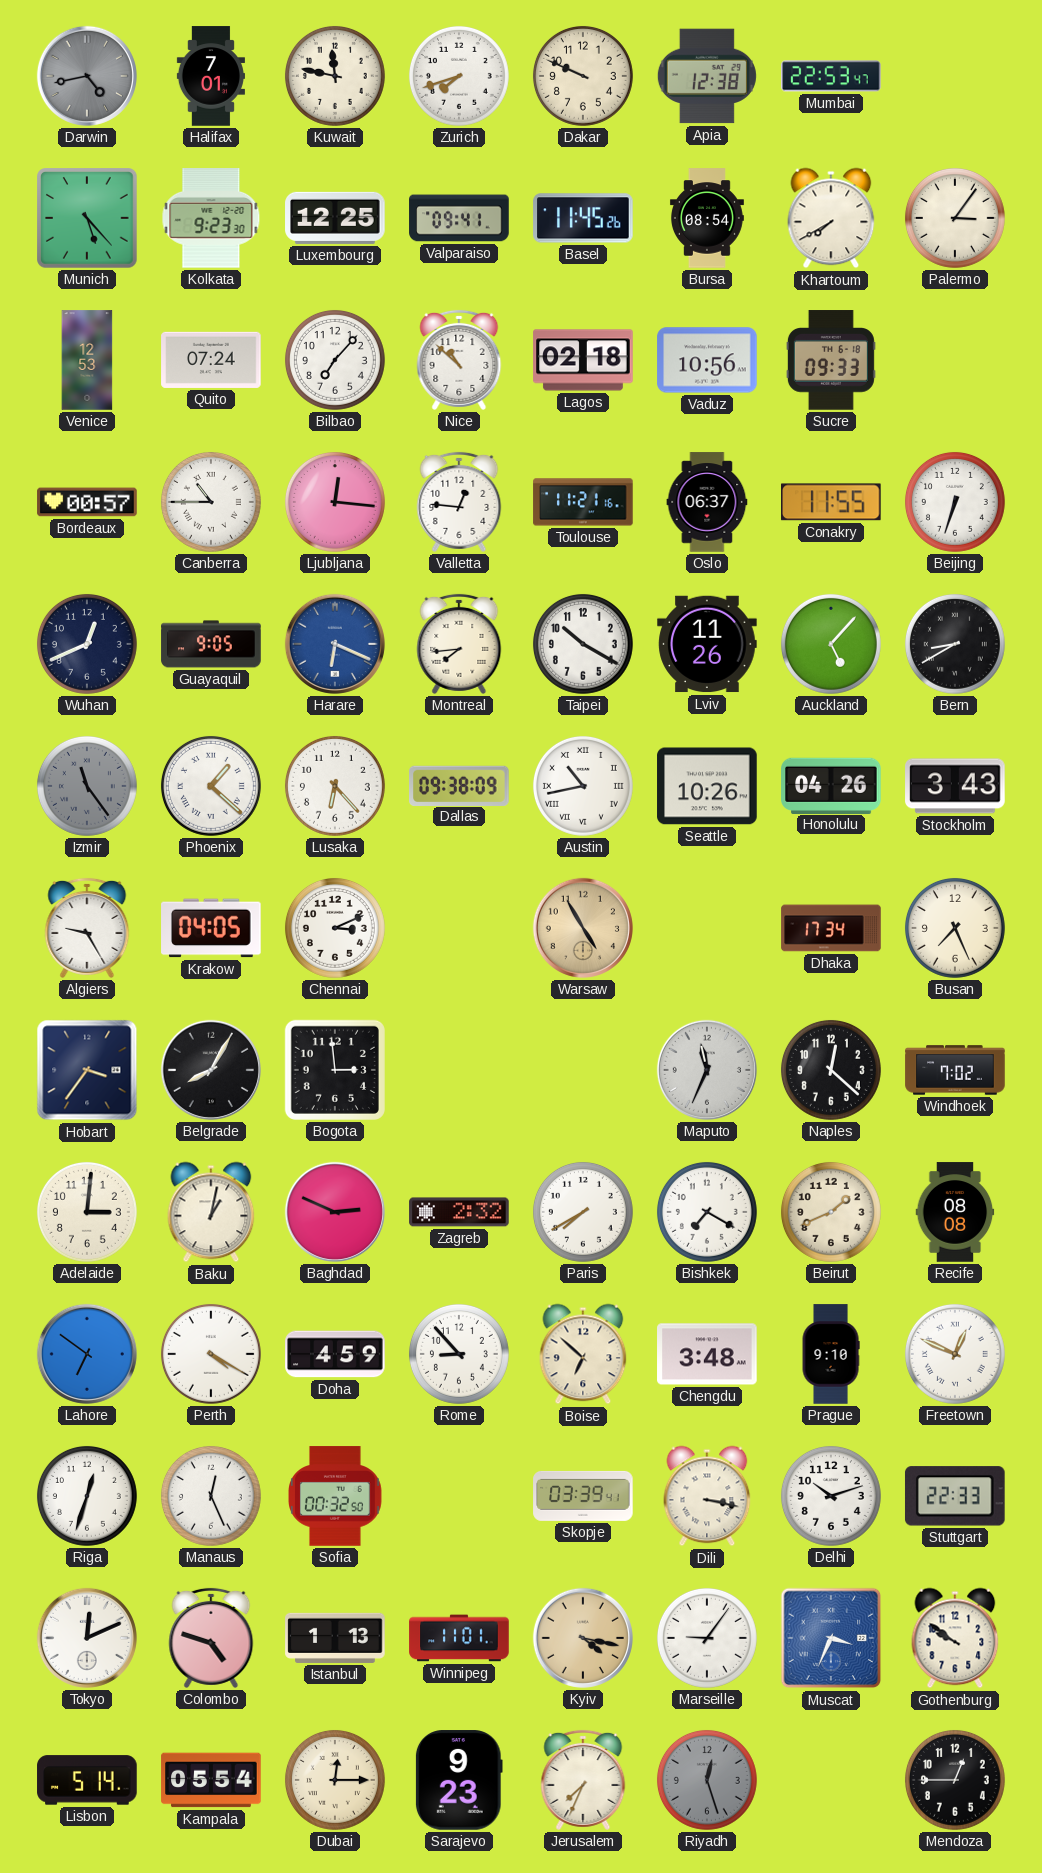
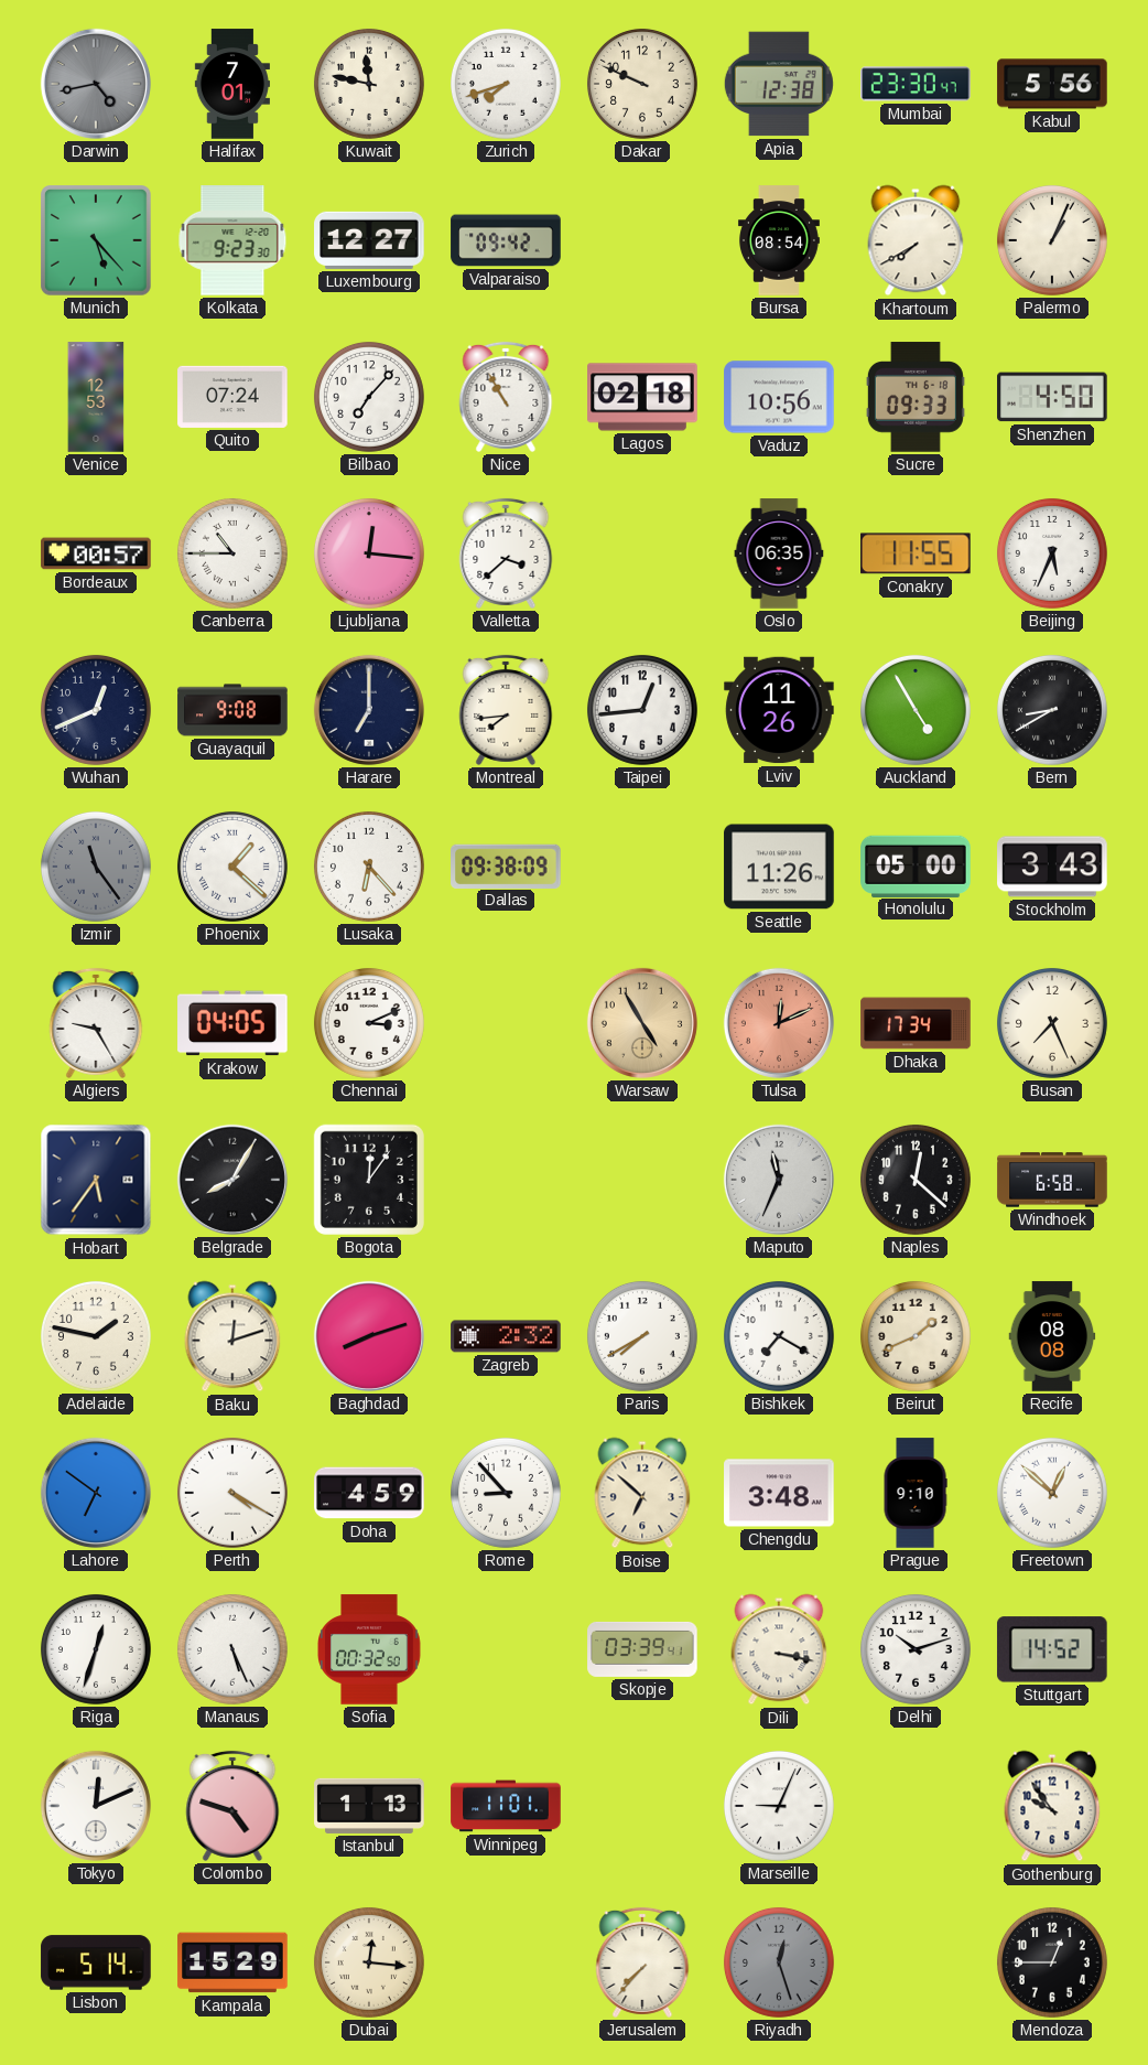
Mumbai: 22:53 -> 23:30 (916, 84)
Kabul: none -> 5:56 (1052, 84)
Luxembourg: 12:25 -> 12:27 (369, 240)
Valparaiso: 09:41 -> 09:42 (506, 240)
Basel: 11:45 -> none (583, 218)
Palermo: 3:06 -> 1:04 (1052, 240)
Nice: 10:52 -> 10:55 (506, 397)
Shenzhen: none -> 4:50 (1053, 397)
Valletta: 12:46 -> 3:38 (506, 553)
Toulouse: 11:21 -> none (583, 502)
Oslo: 06:37 -> 06:35 (779, 553)
Beijing: 6:33 -> 5:34 (1052, 553)
Guayaquil: 9:05 -> 9:08 (232, 710)
Harare: 6:19 -> 7:00 (369, 710)
Harare dial: blue -> navy (369, 710)
Taipei: 10:20 -> 12:44 (642, 710)
Auckland: 5:07 -> 4:55 (916, 710)
Austin: 10:43 -> none (583, 786)
Seattle: 10:26 -> 11:26 (779, 867)
Honolulu: 04:26 -> 05:00 (916, 865)
Tulsa: none -> 12:11 (779, 1023)
Hobart: 3:36 -> 5:36 (96, 1180)
Bogota: 2:59 -> 12:06 (369, 1180)
Windhoek: 7:02 -> 6:58 (1052, 1180)
Adelaide: 3:01 -> 1:47 (96, 1336)
Baku: 1:02 -> 12:12 (232, 1336)
Baghdad: 2:49 -> 8:12 (369, 1336)
Freetown: 12:49 -> 12:52 (1052, 1493)
Manaus: 12:26 -> 5:26 (232, 1649)
Stuttgart: 22:33 -> 14:52 (1052, 1649)
Kyiv: 4:17 -> none (583, 1638)
Marseille: 9:06 -> 9:04 (779, 1806)
Muscat: 3:34 -> none (831, 1638)
Gothenburg: 9:51 -> 9:54 (1052, 1806)
Kampala: 05:54 -> 15:29 (232, 1962)
Dubai: 12:15 -> 12:16 (369, 1962)
Sarajevo: 9:23 -> none (459, 1780)
Jerusalem: 7:34 -> 7:37 (642, 1962)
